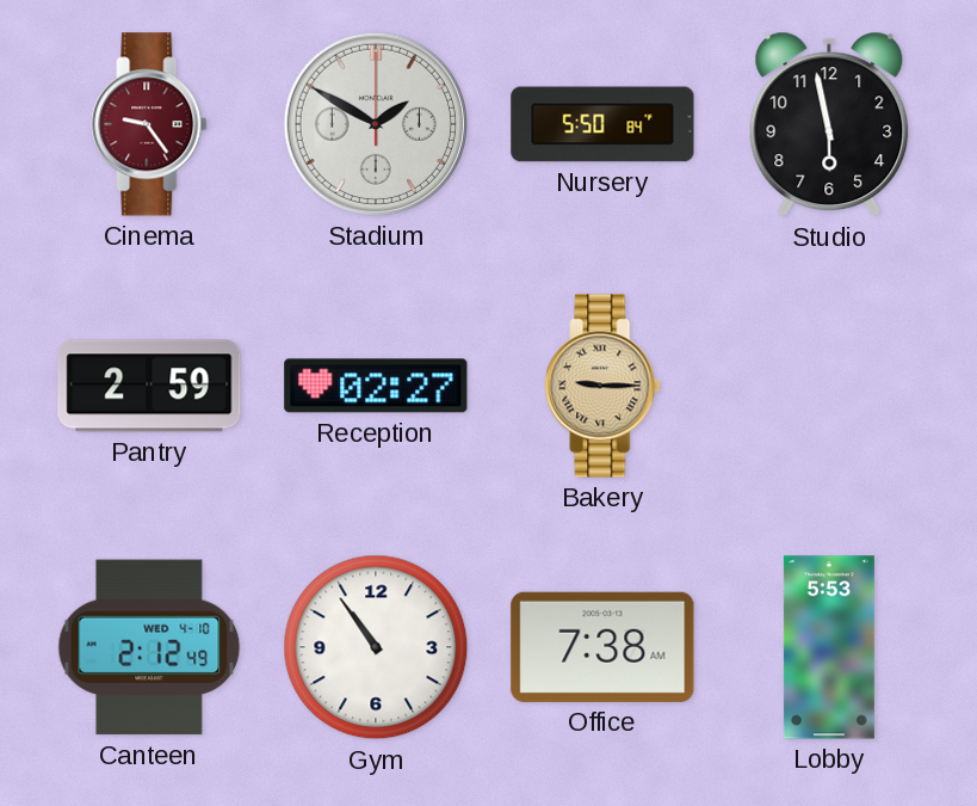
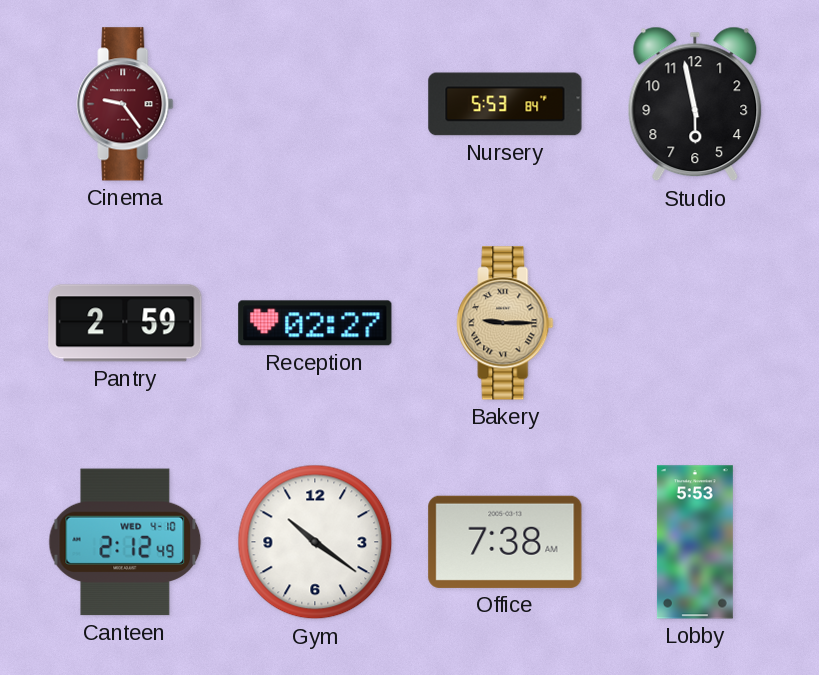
Stadium: 1:50 -> none (376, 124)
Nursery: 5:50 -> 5:53 (505, 104)
Gym: 10:54 -> 10:21 (315, 542)
